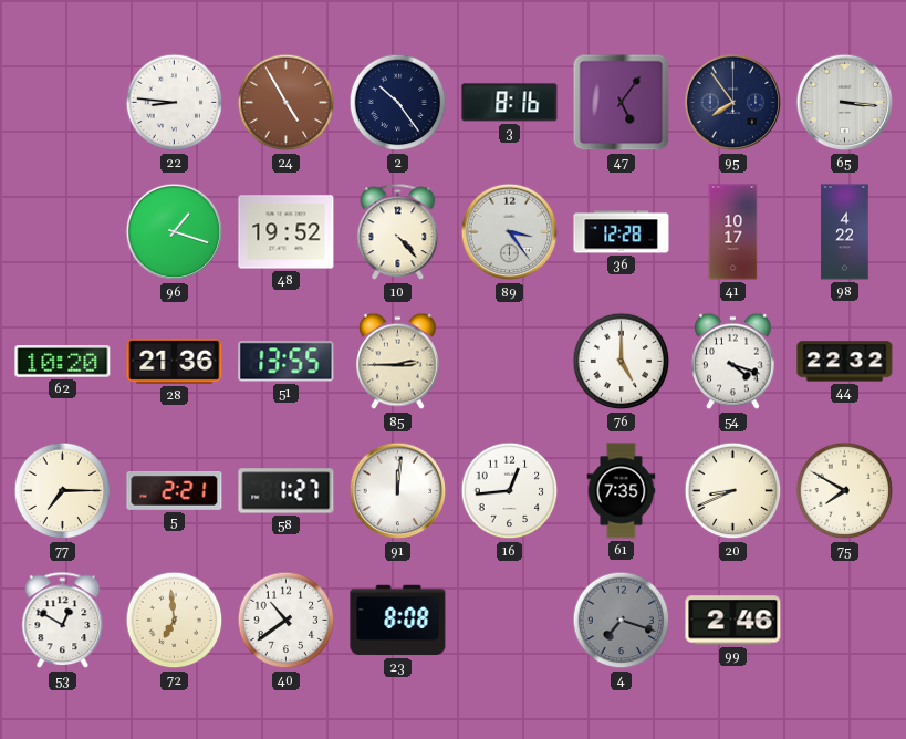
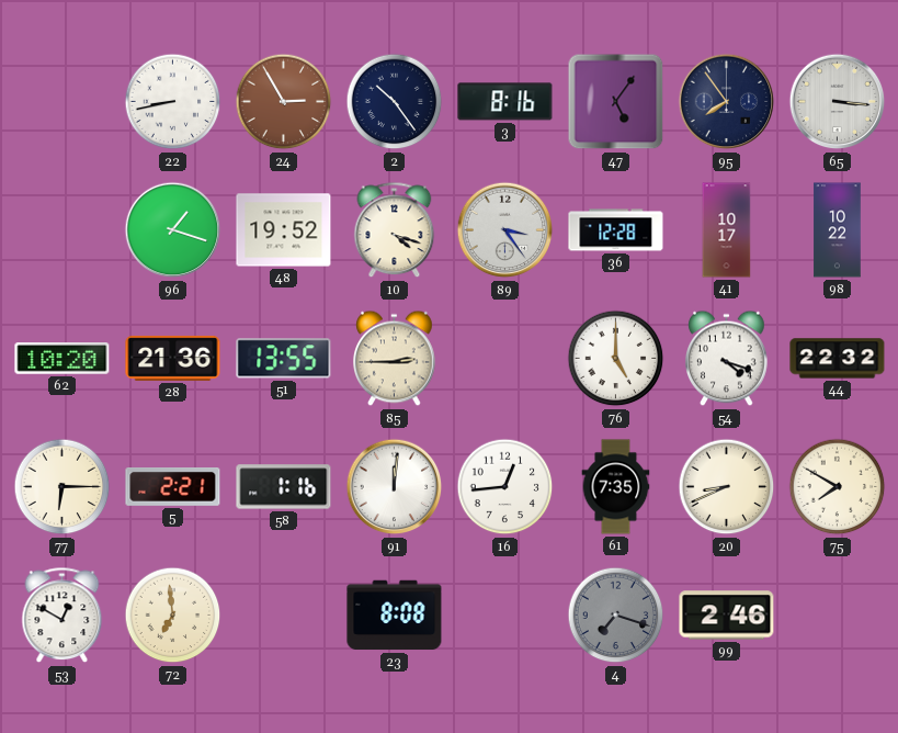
22: 8:46 -> 8:43 (173, 102)
24: 4:55 -> 2:55 (284, 102)
10: 4:23 -> 4:18 (395, 230)
98: 4:22 -> 10:22 (838, 230)
77: 7:15 -> 6:15 (62, 487)
58: 1:27 -> 1:16 (284, 487)
40: 10:39 -> none (287, 621)
